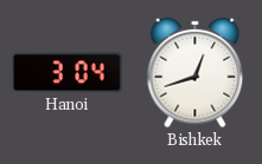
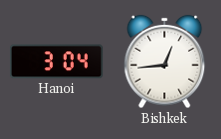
Bishkek: 12:42 -> 12:44 (165, 62)
